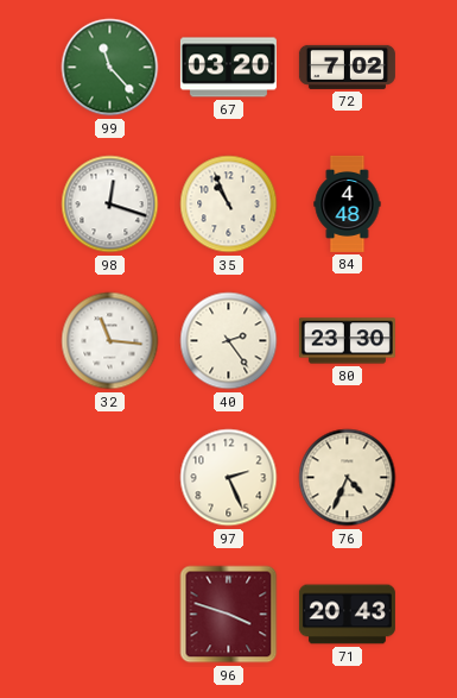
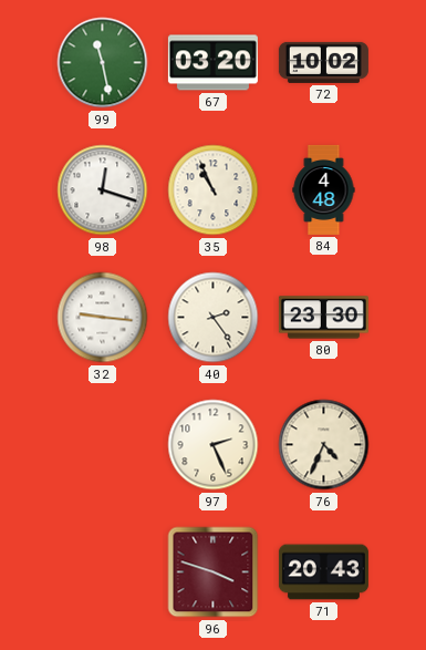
99: 11:23 -> 11:28 (103, 63)
72: 7:02 -> 10:02 (323, 62)
32: 11:16 -> 9:16 (103, 318)
